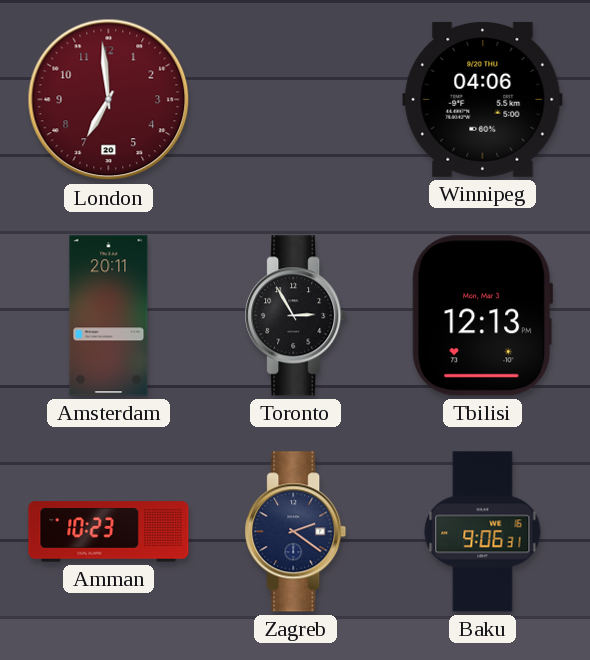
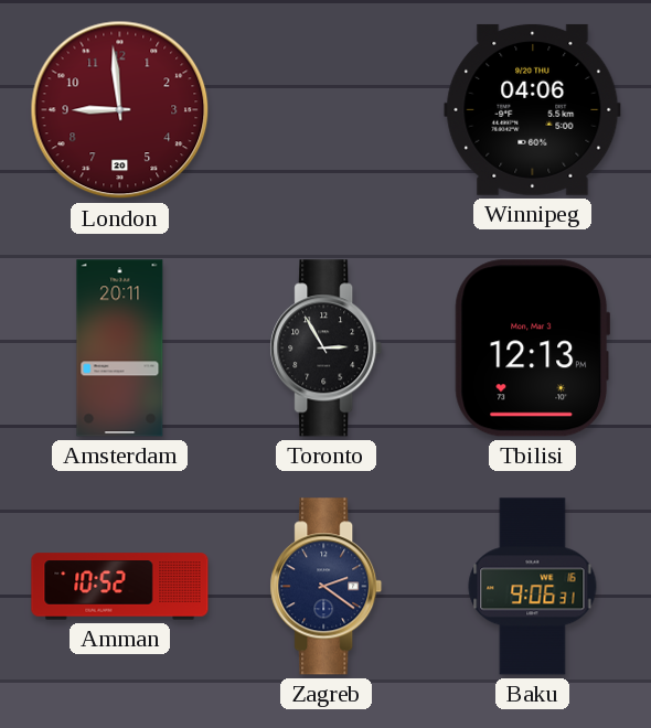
London: 6:59 -> 8:59 (120, 110)
Amman: 10:23 -> 10:52 (120, 587)
